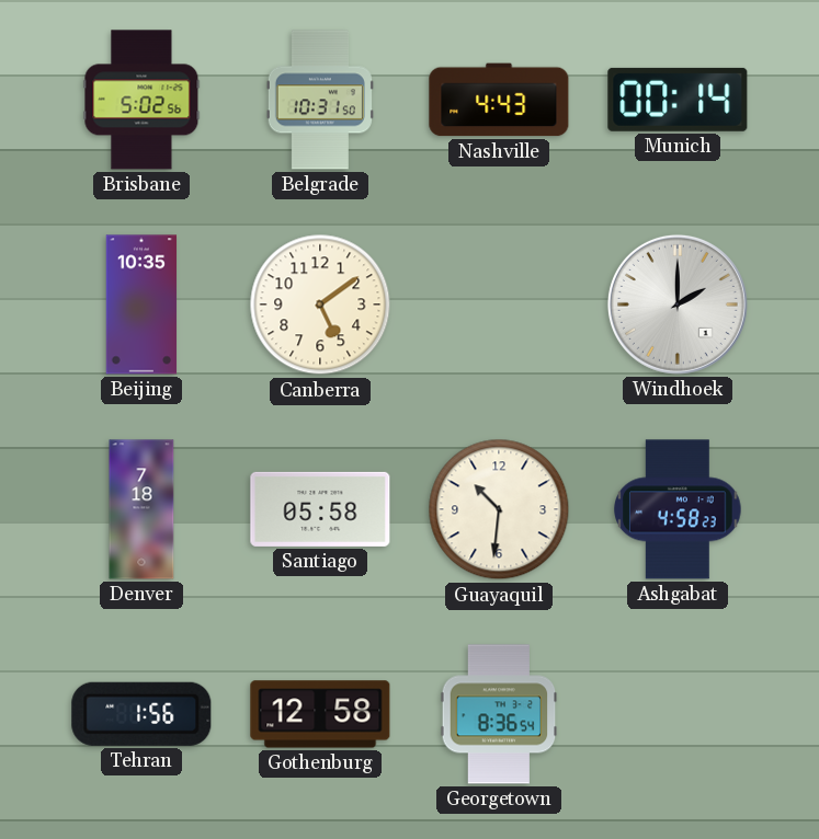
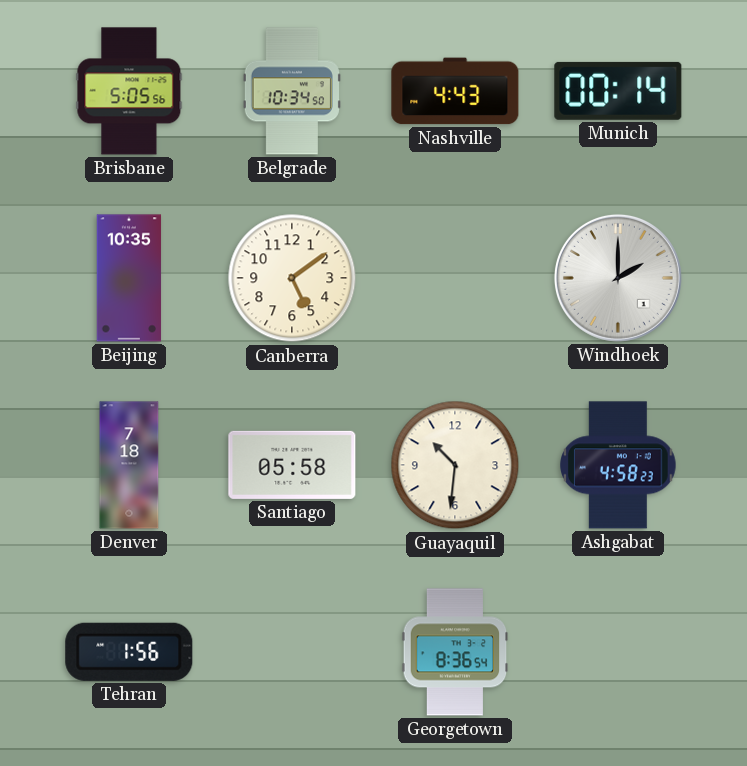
Brisbane: 5:02 -> 5:05 (129, 91)
Belgrade: 10:31 -> 10:34 (292, 91)
Gothenburg: 12:58 -> none (320, 714)
